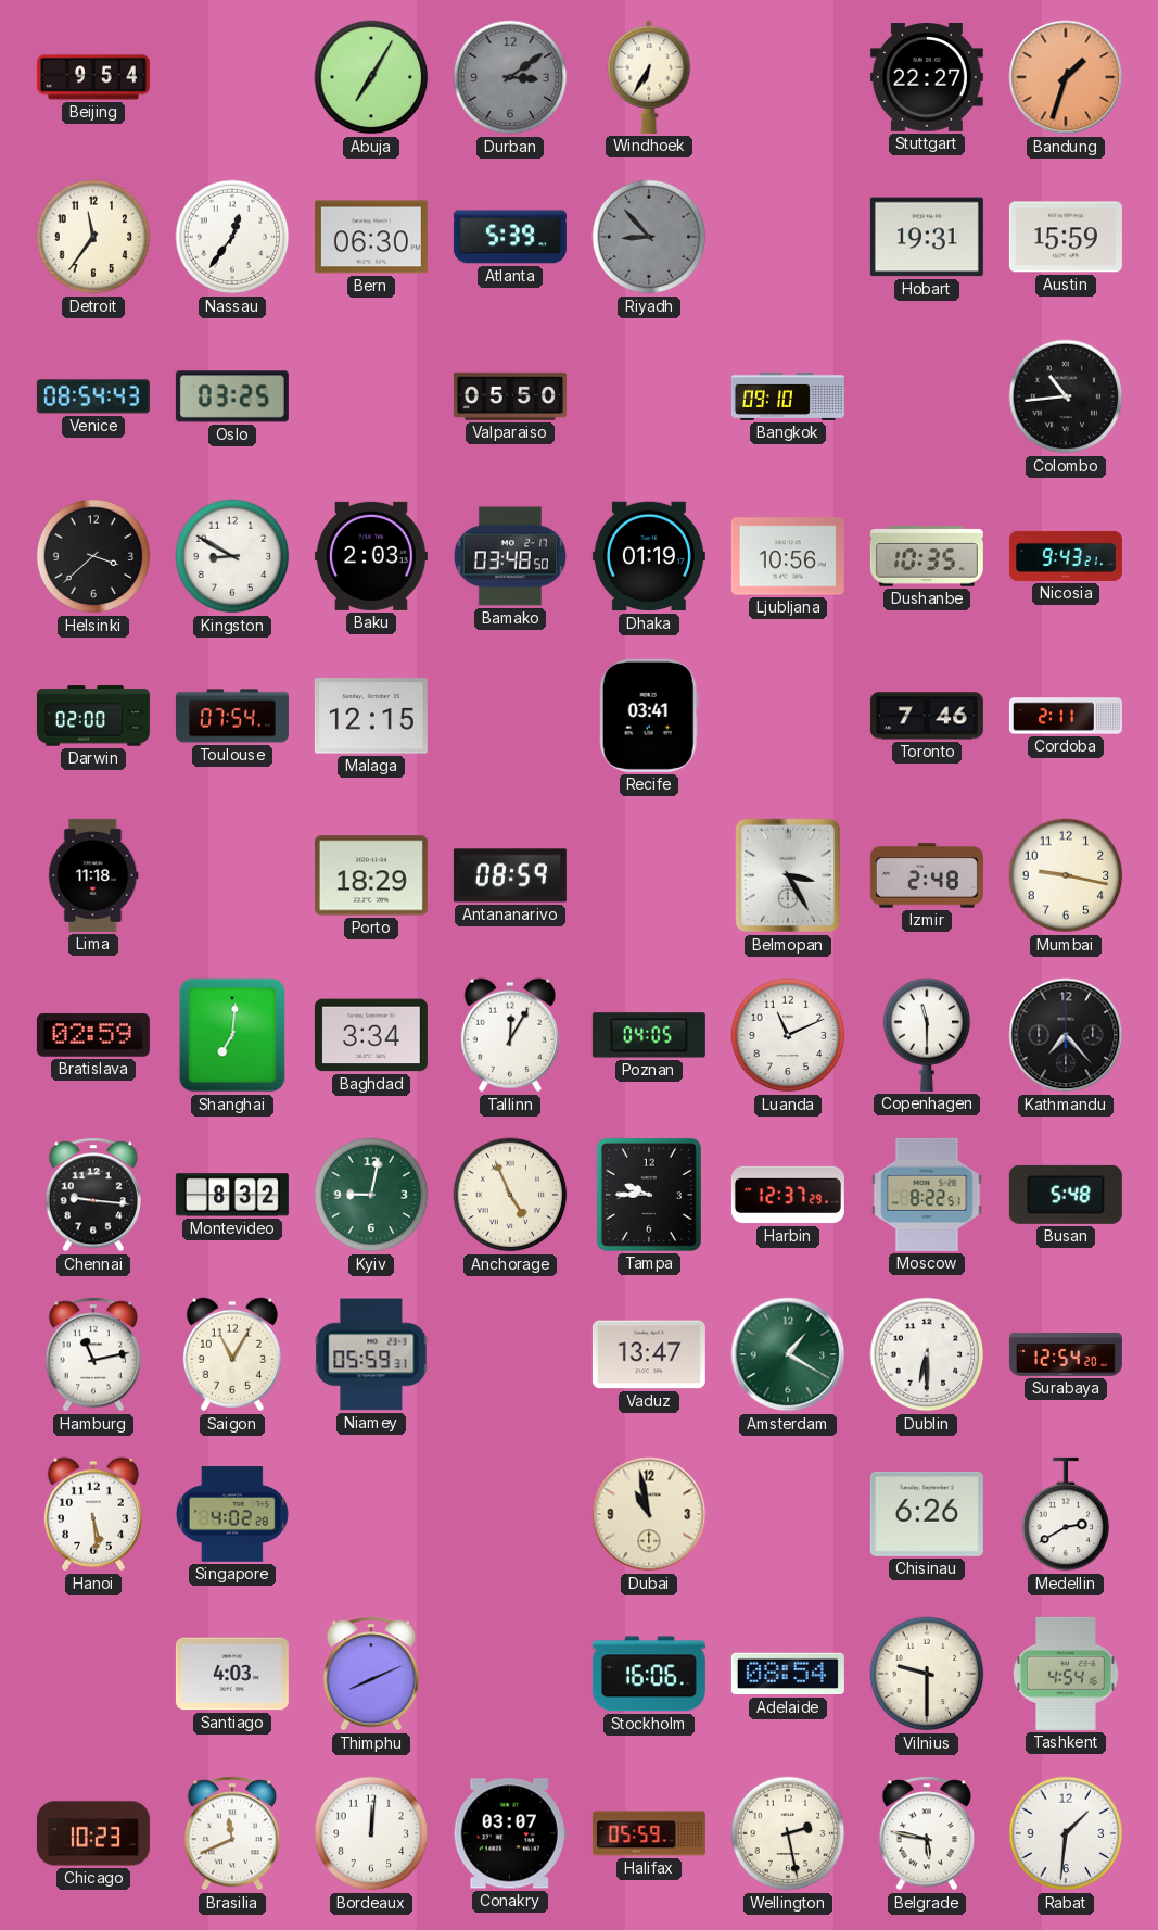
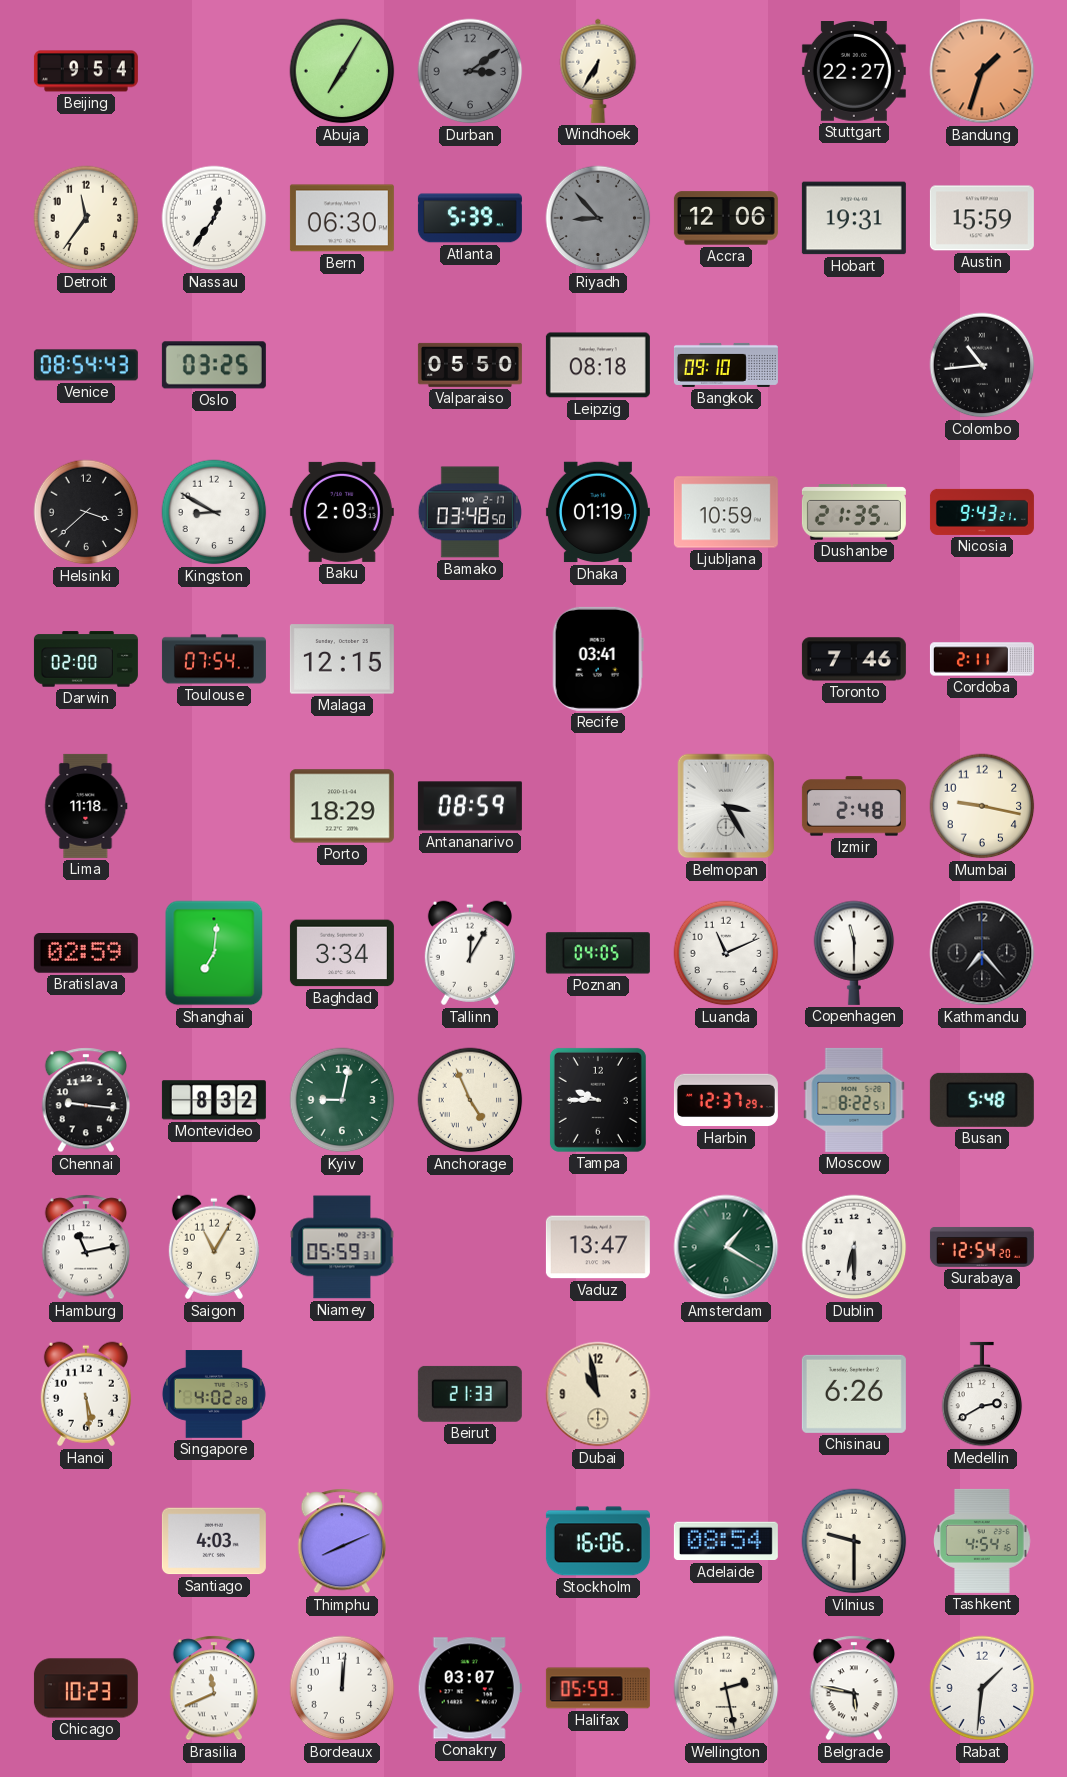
Accra: none -> 12:06 (726, 218)
Leipzig: none -> 08:18 (598, 365)
Ljubljana: 10:56 -> 10:59 (726, 512)
Dushanbe: 10:35 -> 21:35 (854, 513)
Beirut: none -> 21:33 (470, 1394)
